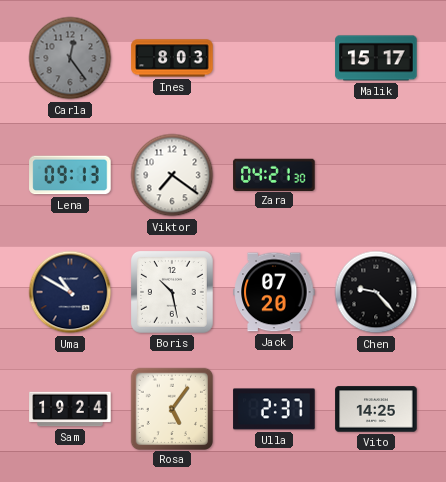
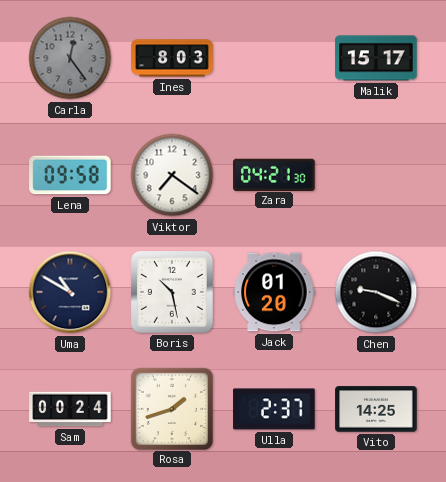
Lena: 09:13 -> 09:58 (70, 175)
Jack: 07:20 -> 01:20 (274, 292)
Chen: 9:23 -> 9:19 (376, 292)
Sam: 19:24 -> 00:24 (70, 409)
Rosa: 5:06 -> 1:42 (171, 408)
